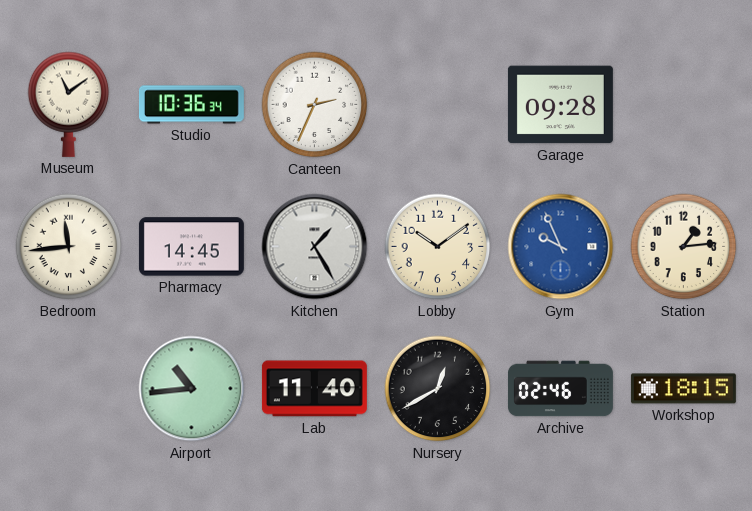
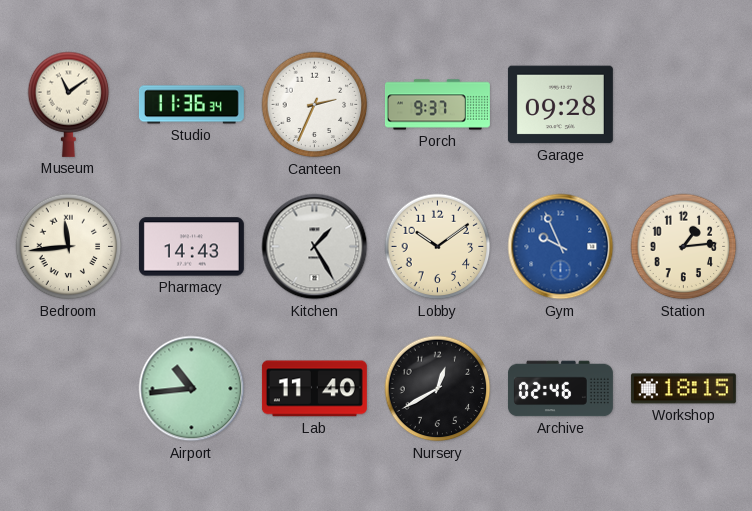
Studio: 10:36 -> 11:36 (191, 105)
Porch: none -> 9:37 (437, 105)
Pharmacy: 14:45 -> 14:43 (191, 247)
